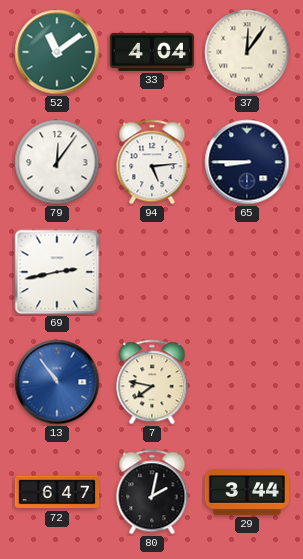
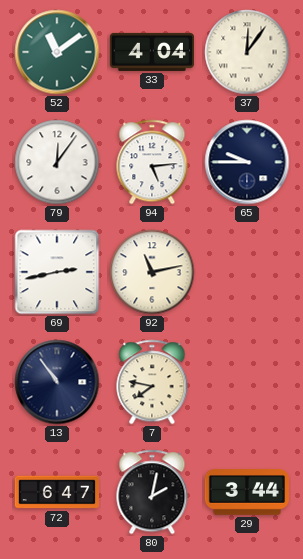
65: 8:45 -> 9:45 (247, 162)
92: none -> 11:13 (152, 272)
13 dial: blue -> navy (57, 382)
